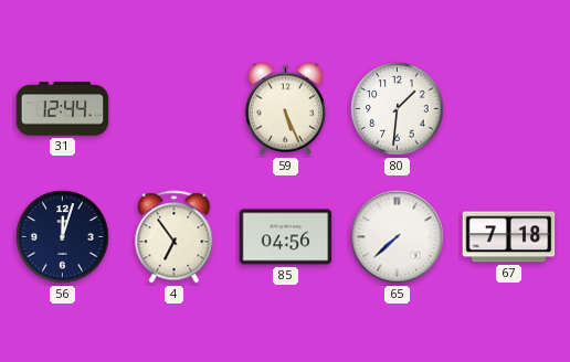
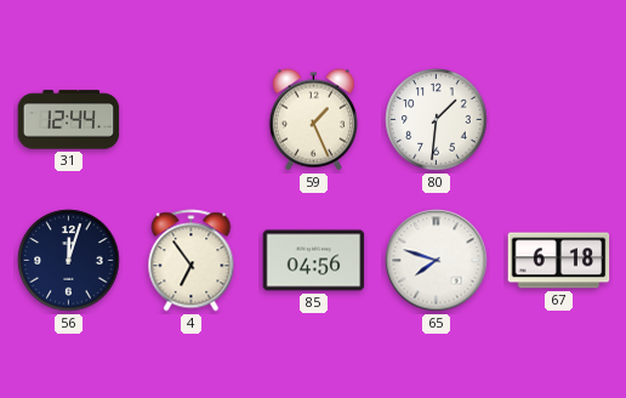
59: 5:26 -> 1:26 (313, 120)
65: 7:38 -> 7:48 (437, 261)
67: 7:18 -> 6:18 (559, 261)
